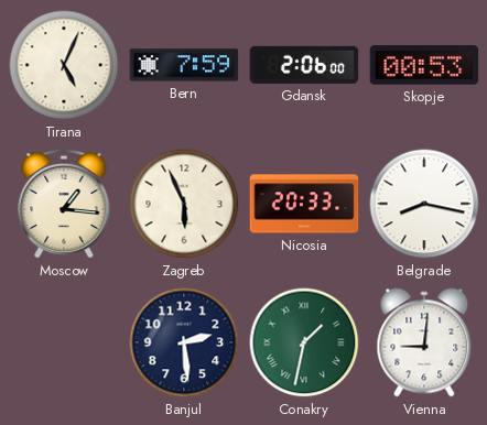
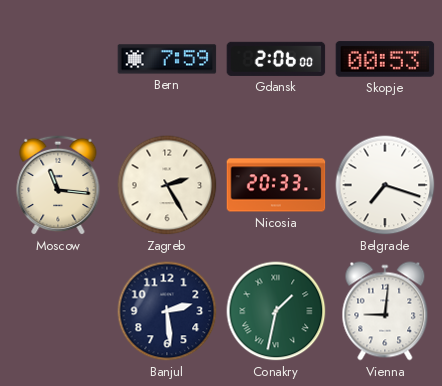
Tirana: 5:04 -> none (64, 65)
Moscow: 1:16 -> 11:16 (58, 185)
Zagreb: 5:56 -> 2:25 (167, 185)
Belgrade: 8:17 -> 7:18 (385, 185)
